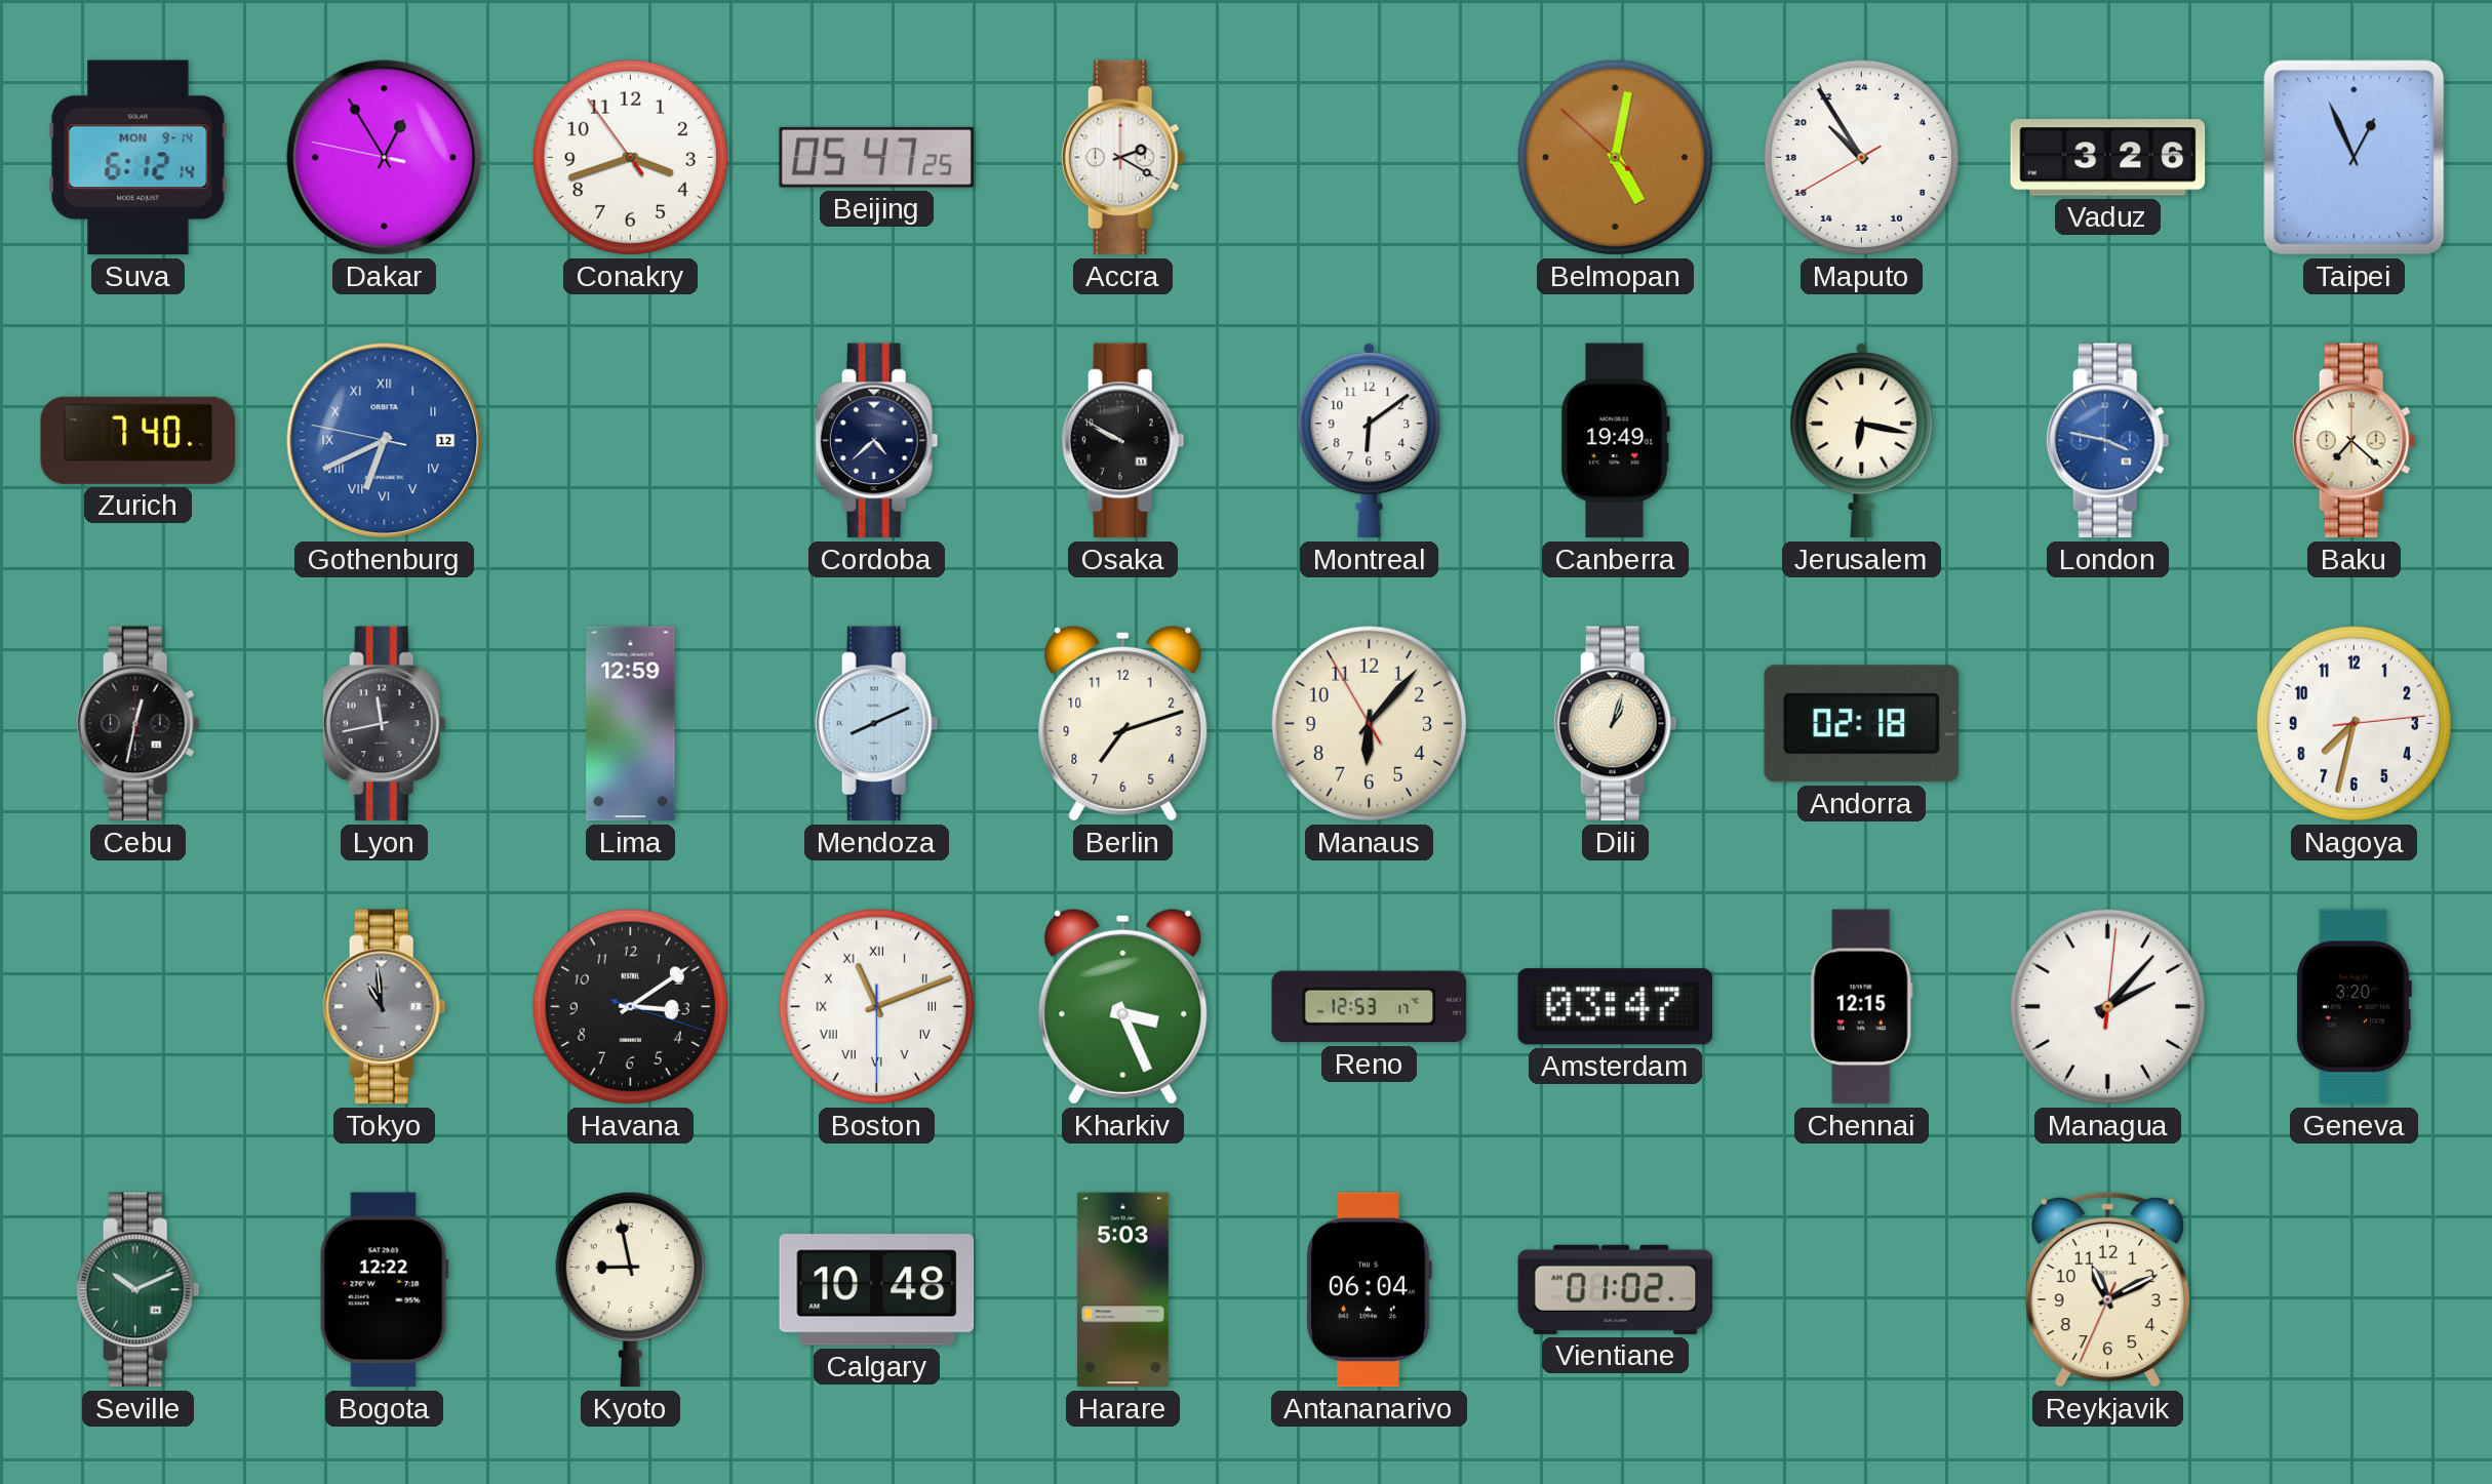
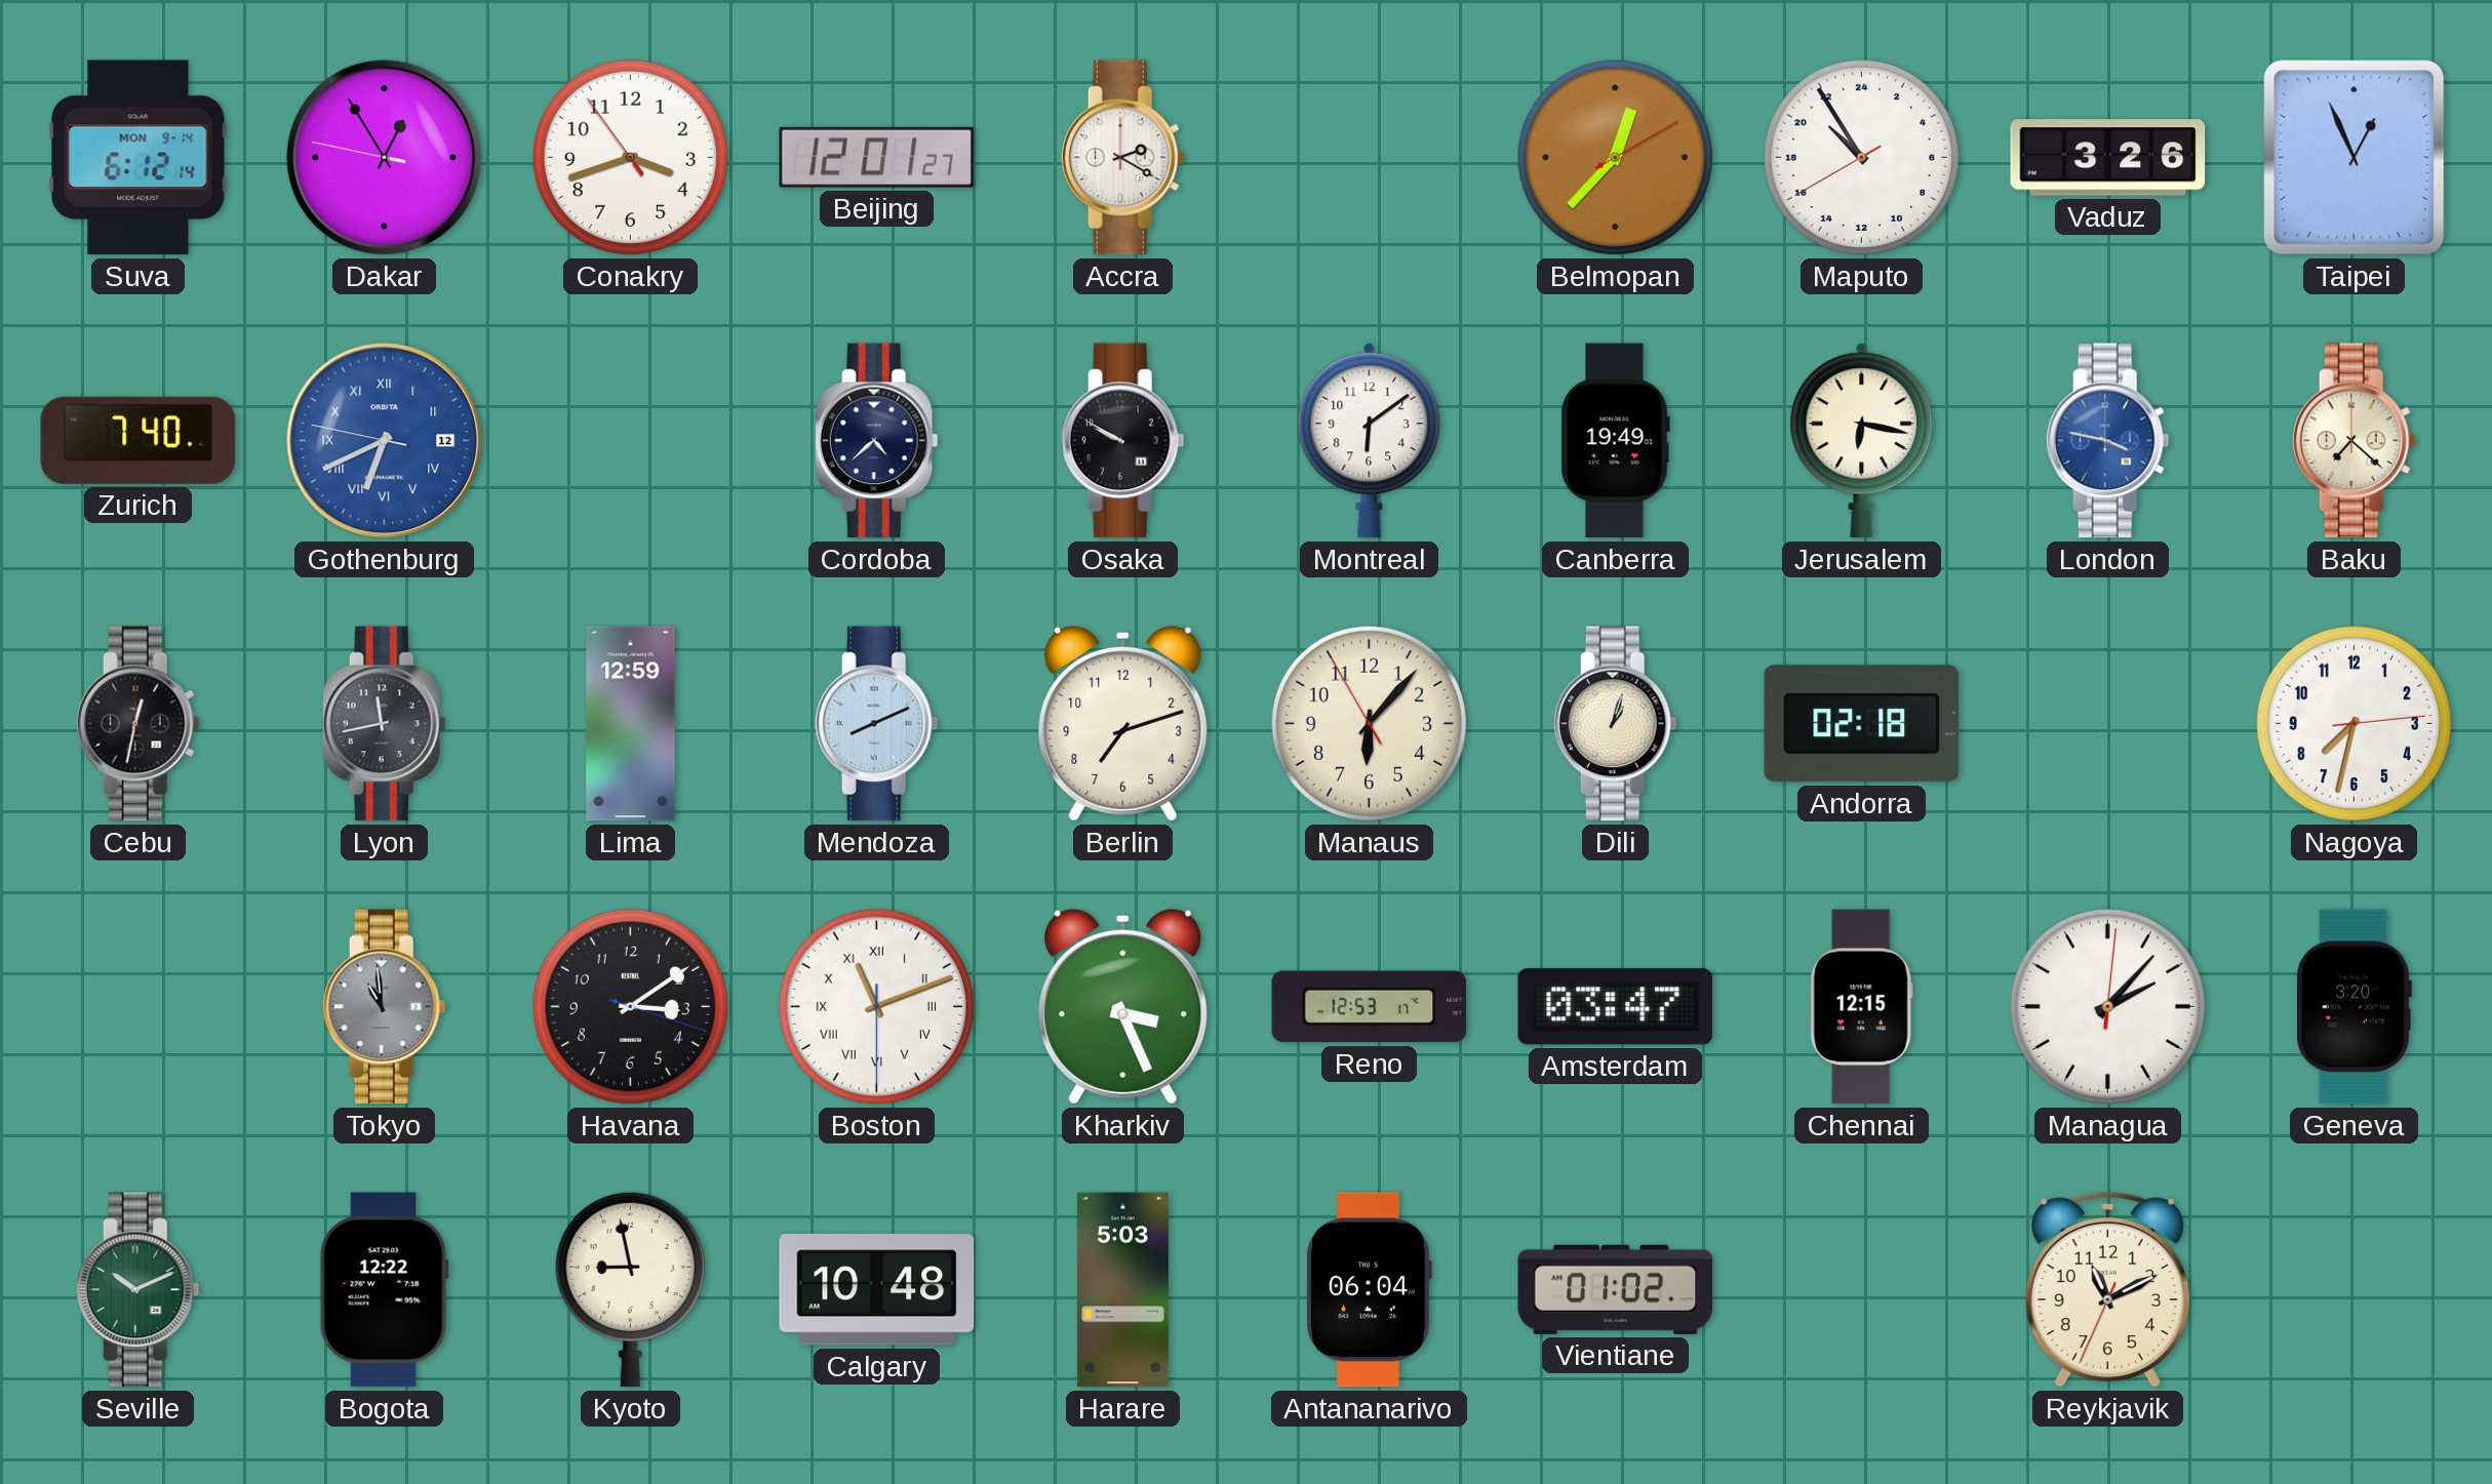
Beijing: 05:47 -> 12:01 (876, 157)
Belmopan: 5:01 -> 12:37 (1615, 157)
